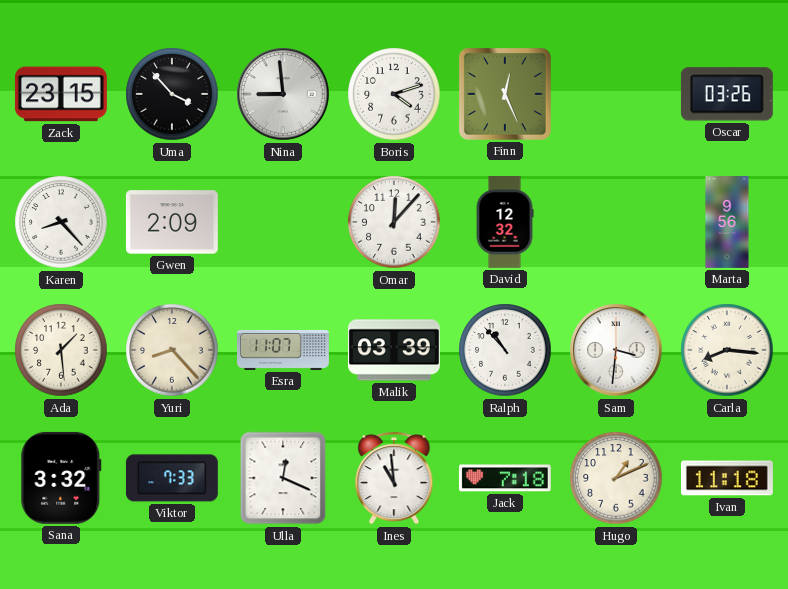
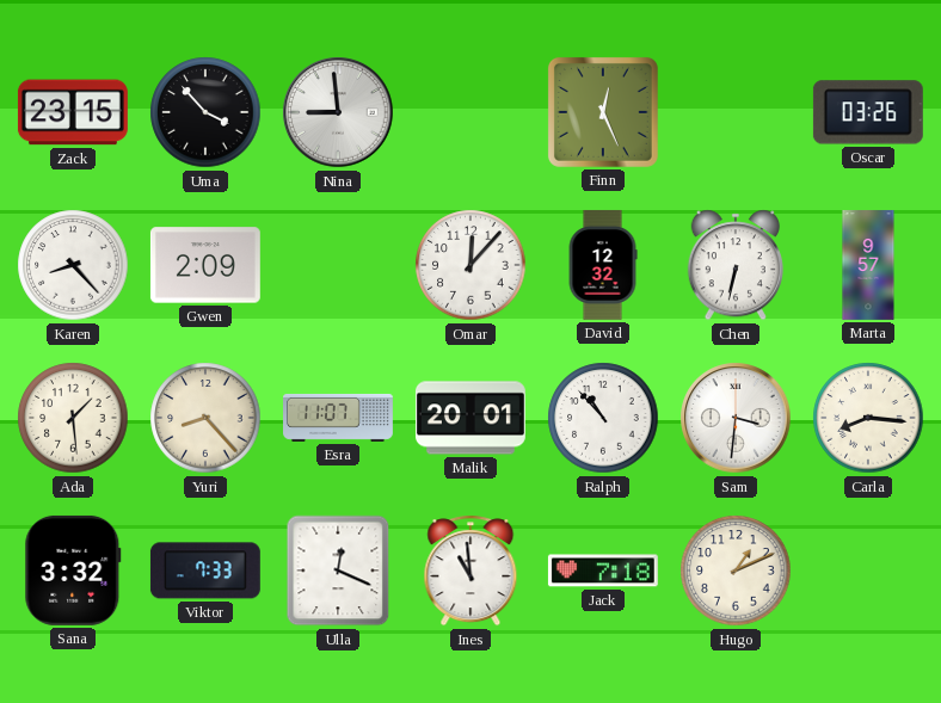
Boris: 4:12 -> none (394, 94)
Chen: none -> 6:32 (734, 265)
Marta: 9:56 -> 9:57 (868, 266)
Malik: 03:39 -> 20:01 (470, 418)
Ivan: 11:18 -> none (727, 478)
